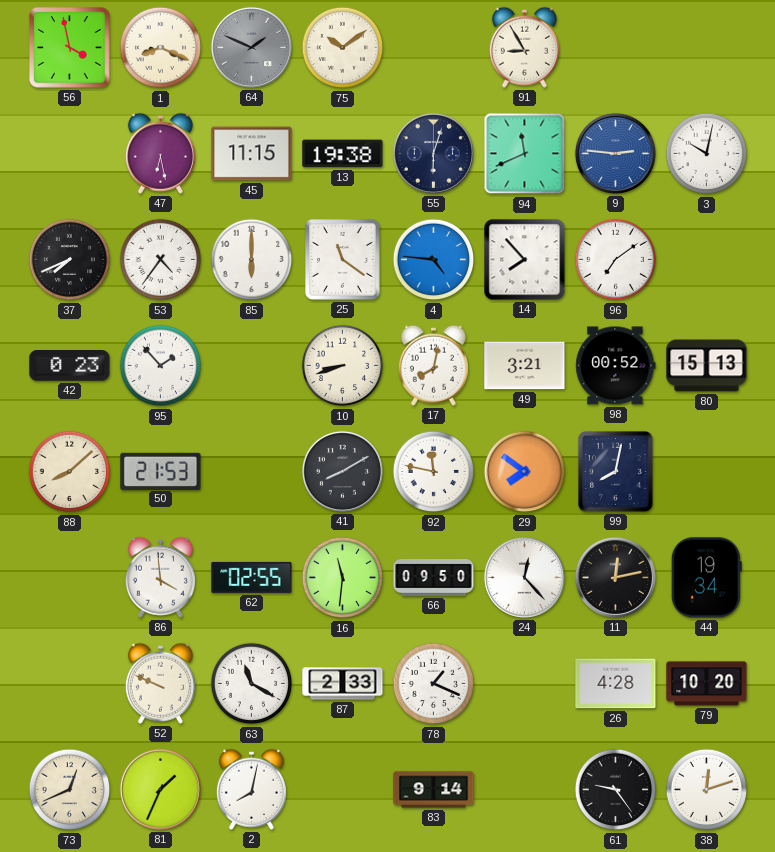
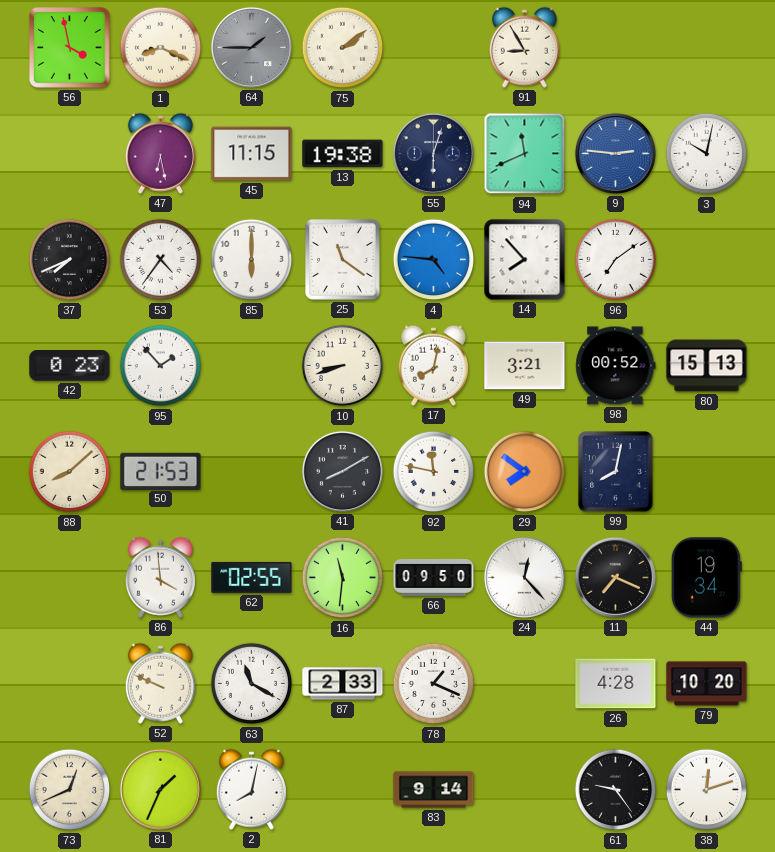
64: 1:49 -> 1:45 (251, 47)
75: 10:09 -> 2:09 (343, 48)
11: 12:13 -> 7:19 (615, 577)
